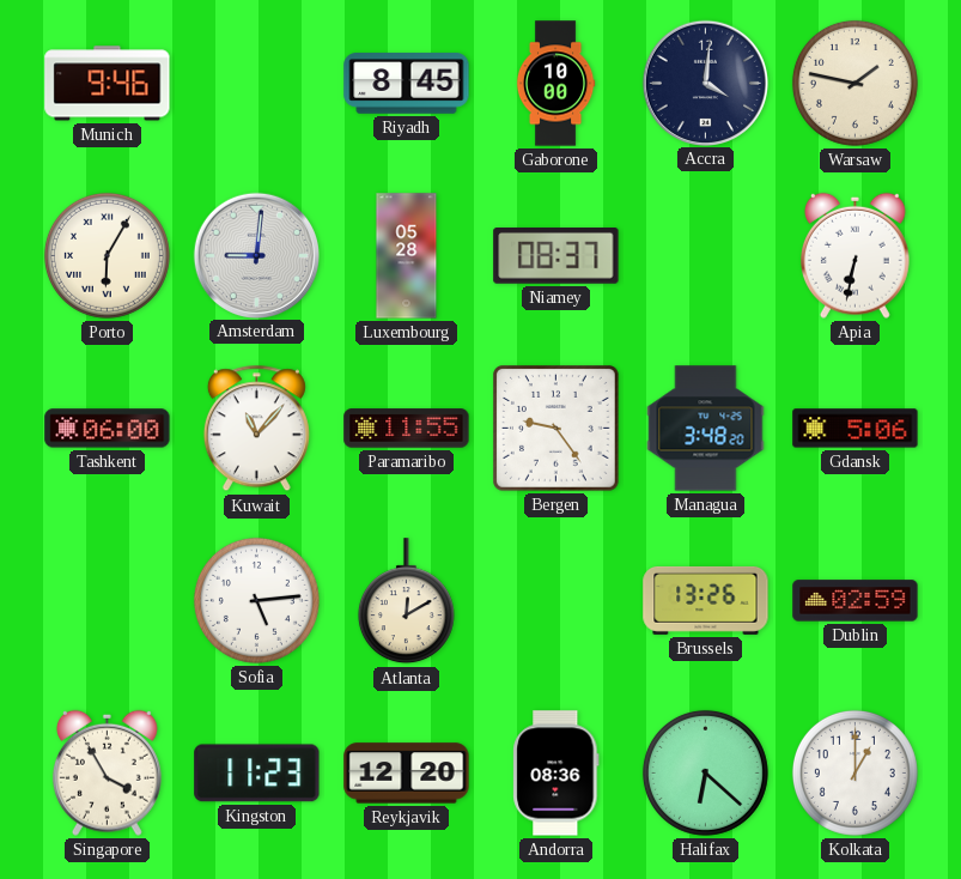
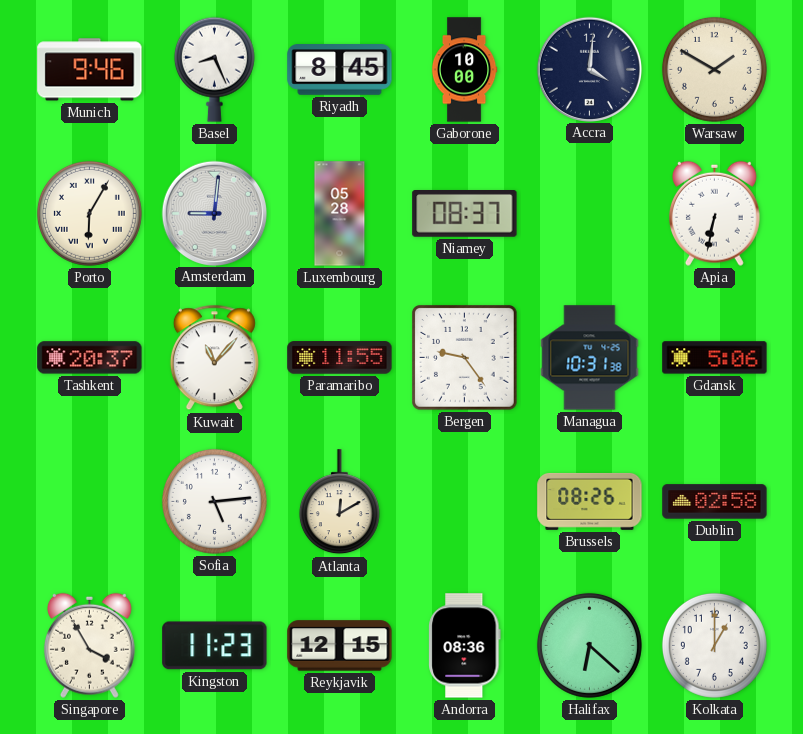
Basel: none -> 8:26 (214, 69)
Warsaw: 1:47 -> 1:50 (714, 69)
Tashkent: 06:00 -> 20:37 (90, 358)
Managua: 3:48 -> 10:31 (590, 358)
Brussels: 13:26 -> 08:26 (590, 501)
Dublin: 02:59 -> 02:58 (715, 502)
Reykjavik: 12:20 -> 12:15 (340, 646)
